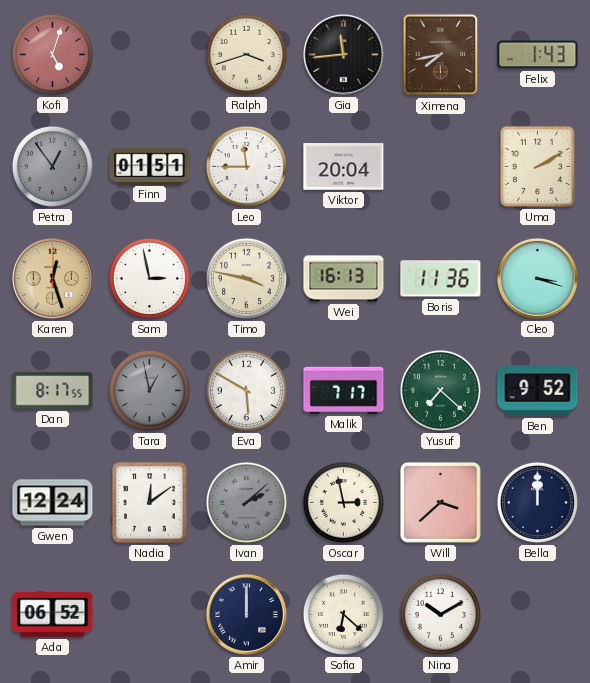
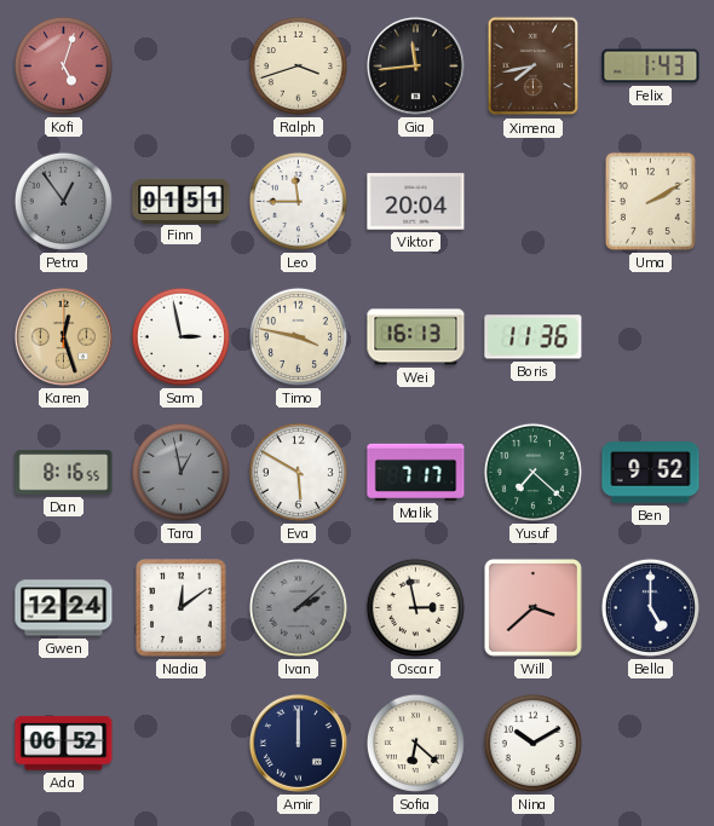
Cleo: 3:18 -> none (537, 278)
Dan: 8:17 -> 8:16 (64, 473)
Bella: 12:00 -> 5:00 (650, 607)
